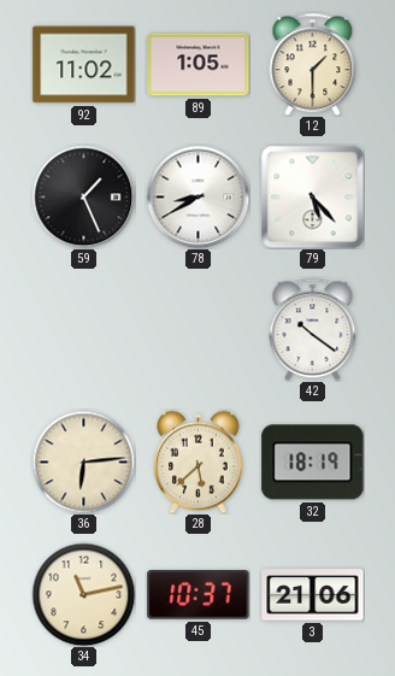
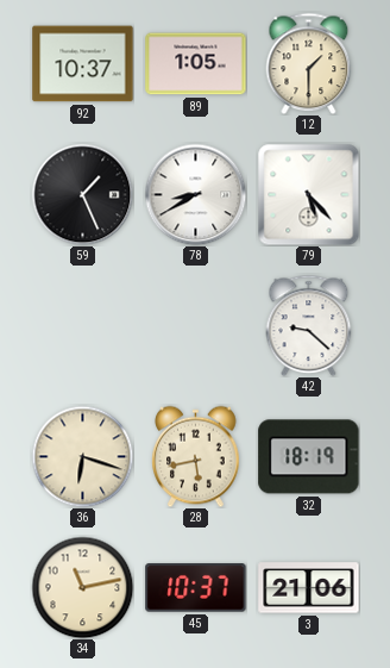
92: 11:02 -> 10:37 (83, 64)
42: 10:21 -> 9:22 (309, 325)
36: 6:14 -> 6:18 (82, 456)
28: 5:38 -> 5:43 (196, 456)
